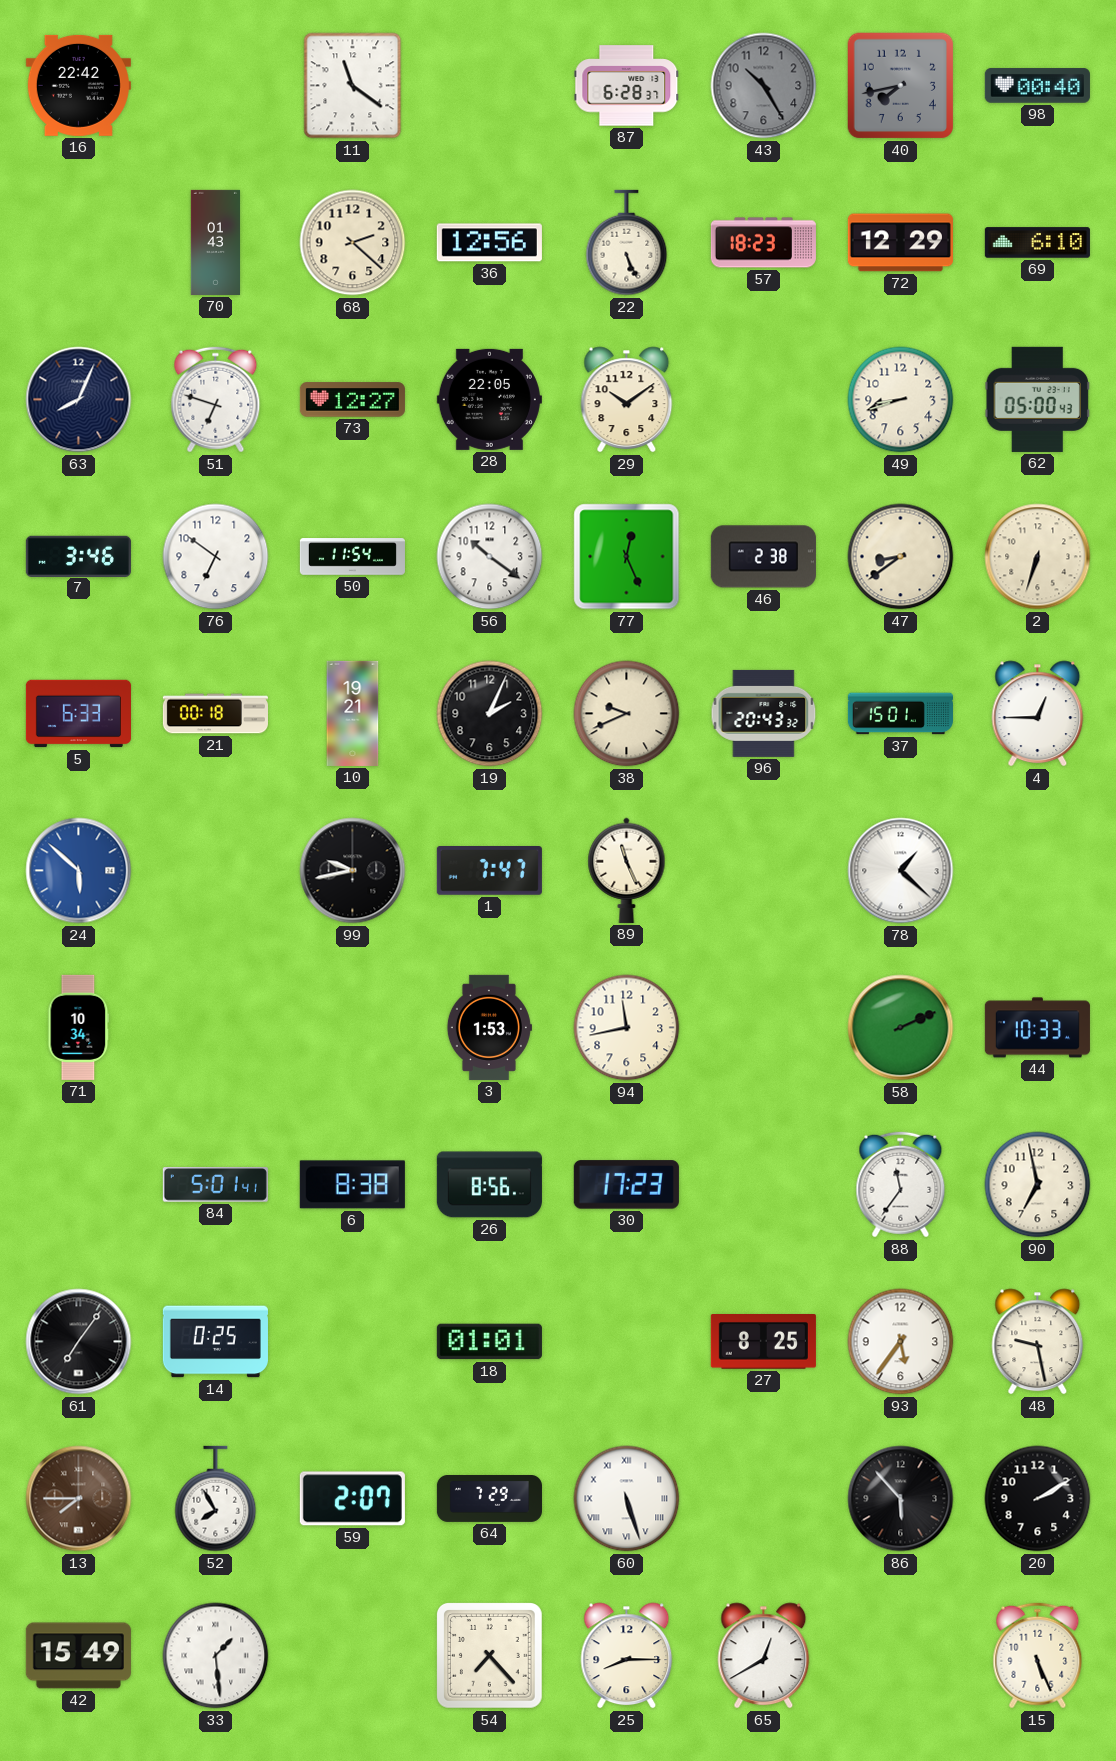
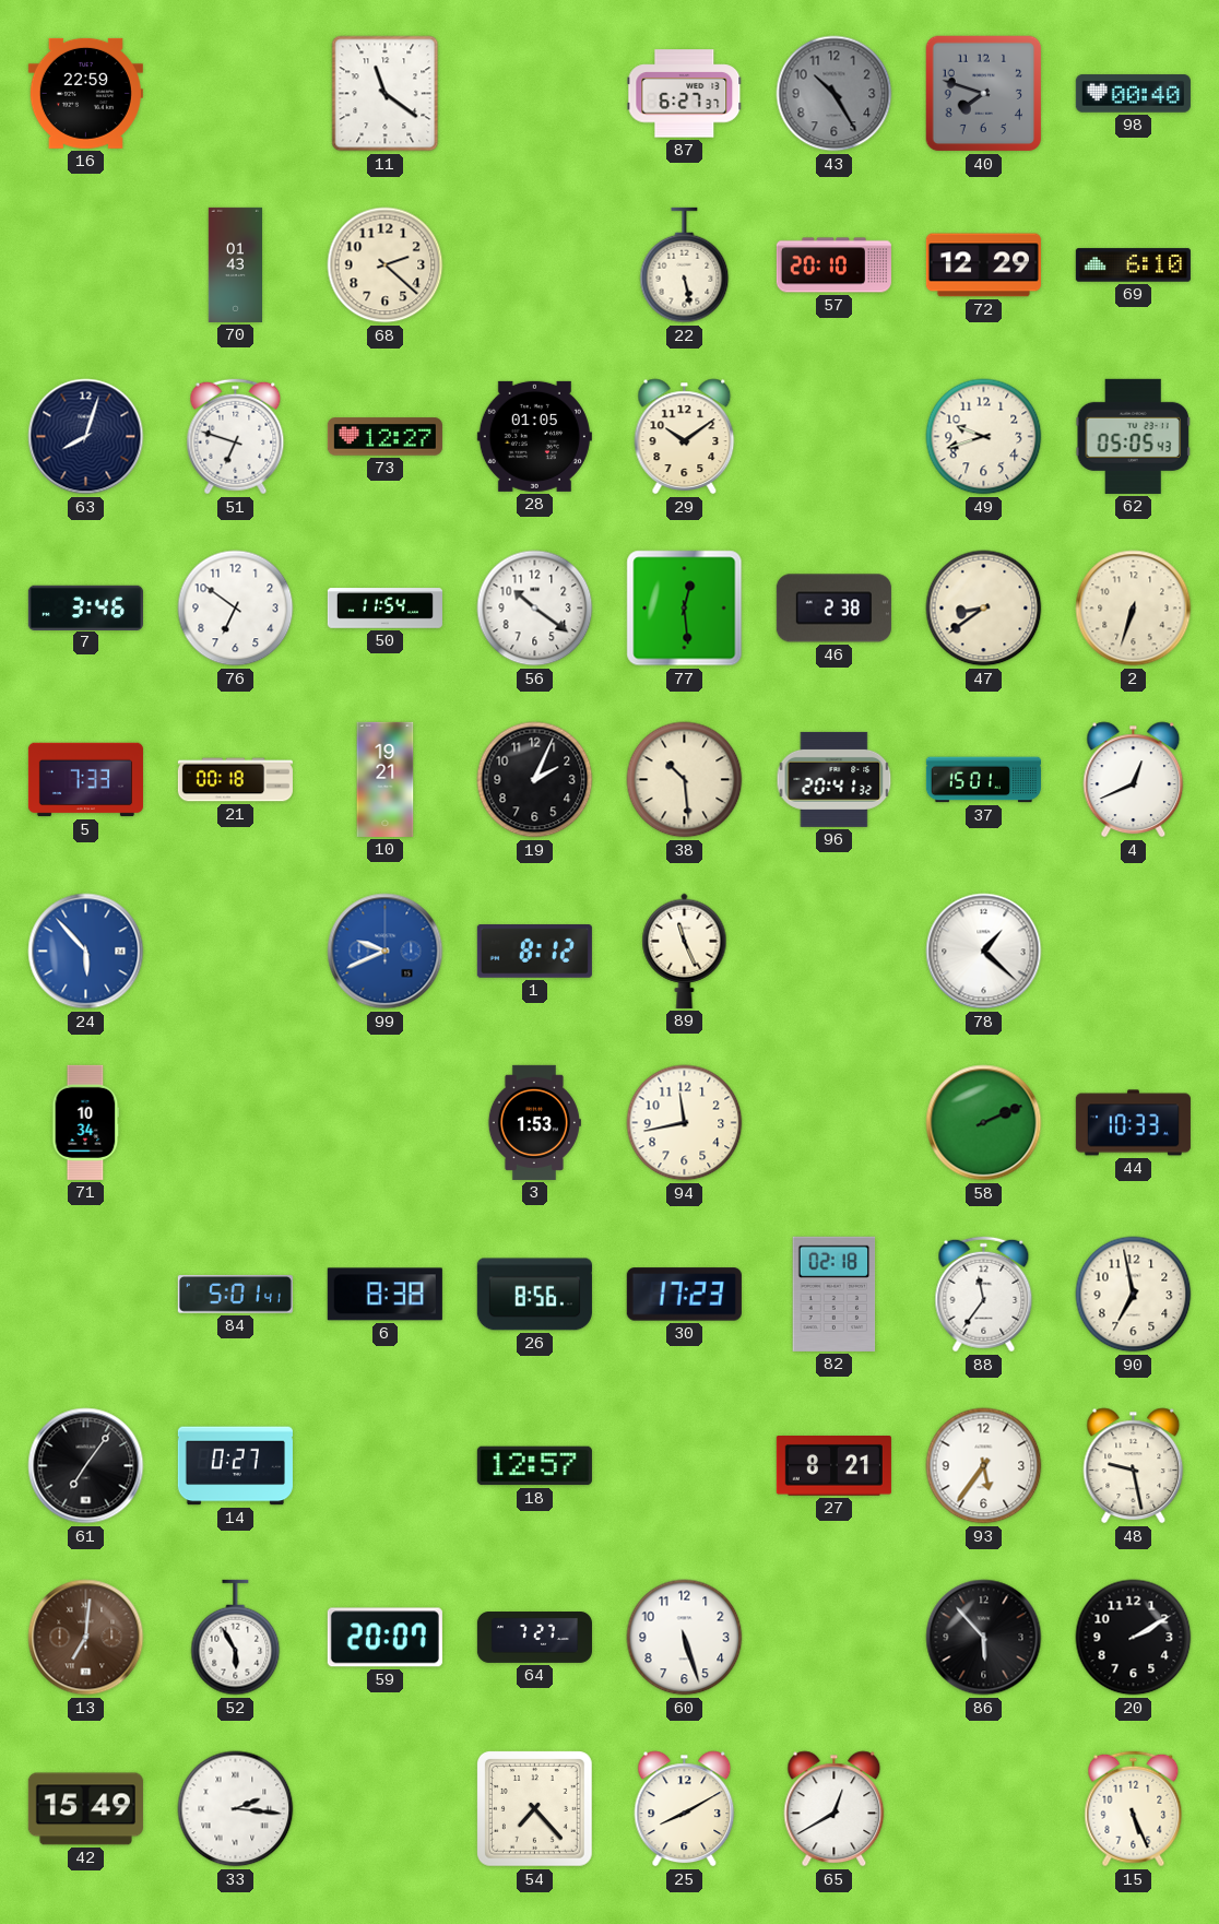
16: 22:42 -> 22:59 (85, 93)
87: 6:28 -> 6:27 (685, 94)
40: 7:43 -> 7:48 (984, 94)
36: 12:56 -> none (489, 243)
22: 5:26 -> 5:28 (685, 265)
57: 18:23 -> 20:10 (833, 265)
63: 8:04 -> 8:03 (86, 437)
28: 22:05 -> 01:05 (534, 436)
49: 8:42 -> 9:42 (984, 437)
62: 05:00 -> 05:05 (1133, 436)
77: 12:26 -> 12:29 (685, 609)
5: 6:33 -> 7:33 (85, 780)
38: 9:41 -> 10:29 (685, 780)
96: 20:43 -> 20:41 (835, 779)
4: 12:45 -> 12:41 (1134, 780)
24: 5:52 -> 5:53 (86, 952)
99: 9:43 -> 9:41 (386, 952)
99 dial: black -> blue (386, 952)
1: 7:47 -> 8:12 (534, 952)
82: none -> 02:18 (835, 1294)
14: 0:25 -> 0:27 (235, 1466)
18: 01:01 -> 12:57 (534, 1466)
27: 8:25 -> 8:21 (833, 1466)
13: 7:45 -> 7:01 (86, 1638)
52: 7:55 -> 5:55 (236, 1638)
59: 2:07 -> 20:07 (384, 1638)
64: 7:29 -> 7:27 (534, 1638)
60 numerals: Roman -> Arabic (685, 1638)
33: 1:29 -> 2:16 (236, 1809)
25: 8:15 -> 8:10 (685, 1809)
